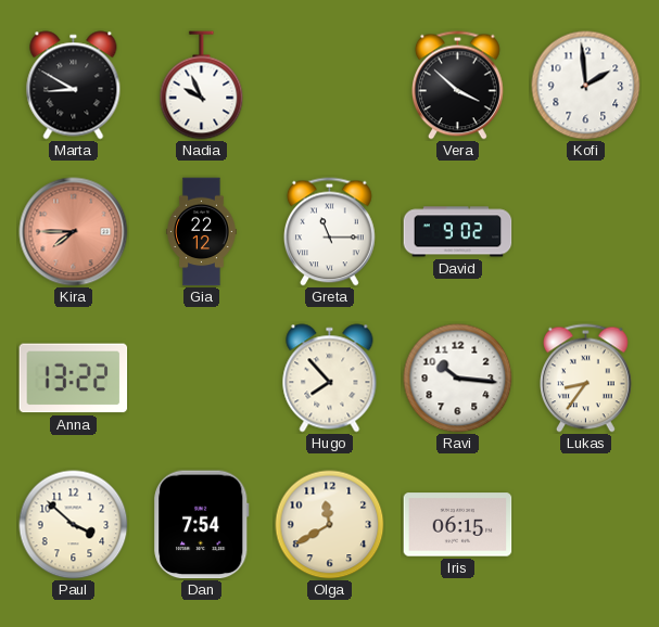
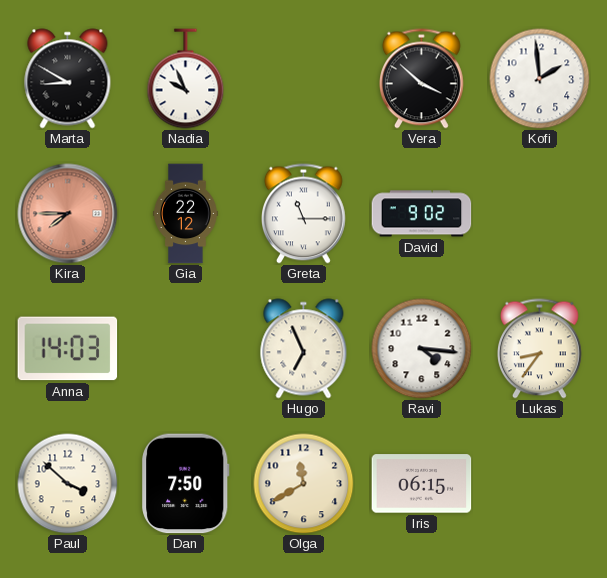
Anna: 13:22 -> 14:03 (68, 349)
Hugo: 7:53 -> 6:56 (304, 349)
Ravi: 10:16 -> 4:16 (422, 349)
Dan: 7:54 -> 7:50 (186, 484)
